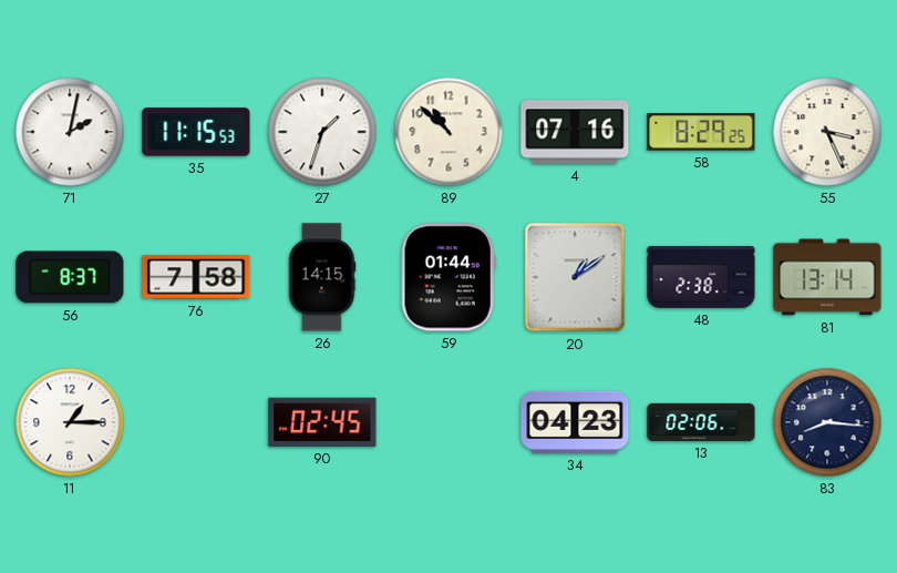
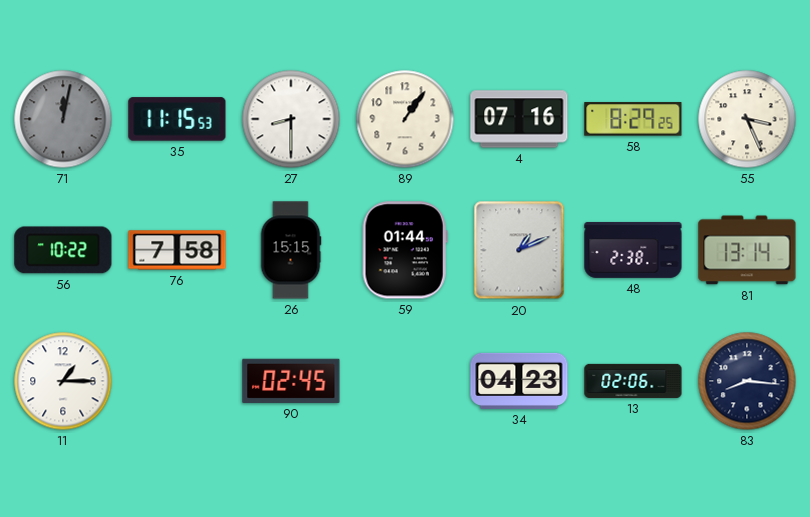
71: 2:02 -> 12:02 (63, 119)
71 dial: white -> grey (63, 119)
27: 1:33 -> 8:30 (291, 119)
89: 10:52 -> 1:06 (405, 119)
56: 8:37 -> 10:22 (63, 250)
26: 14:15 -> 15:15 (291, 250)
20: 1:09 -> 1:11 (519, 250)
